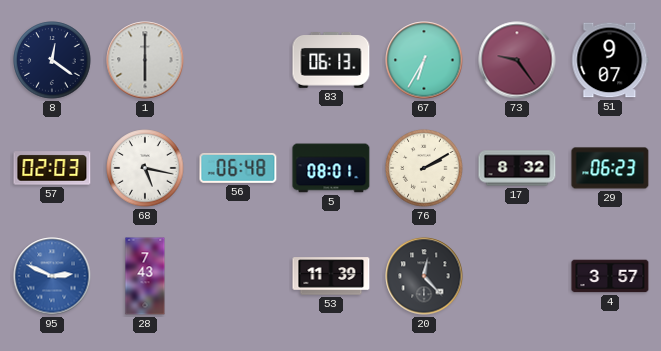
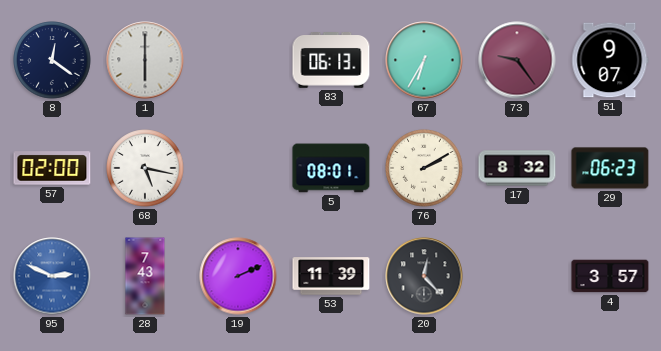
57: 02:03 -> 02:00 (52, 168)
56: 06:48 -> none (238, 168)
19: none -> 2:11 (238, 276)
